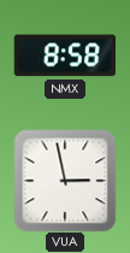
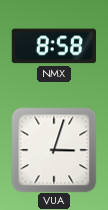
VUA: 2:58 -> 3:03 (54, 150)
